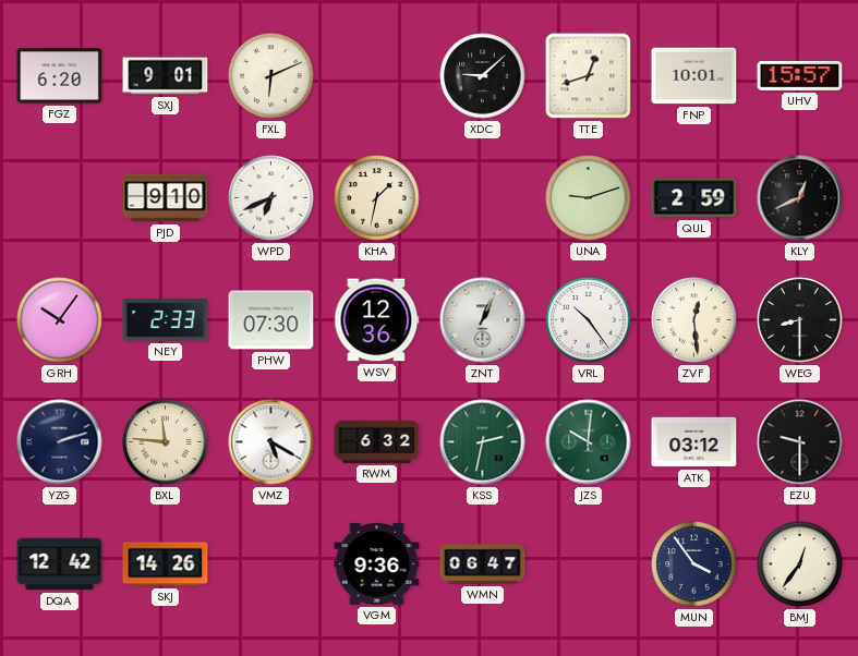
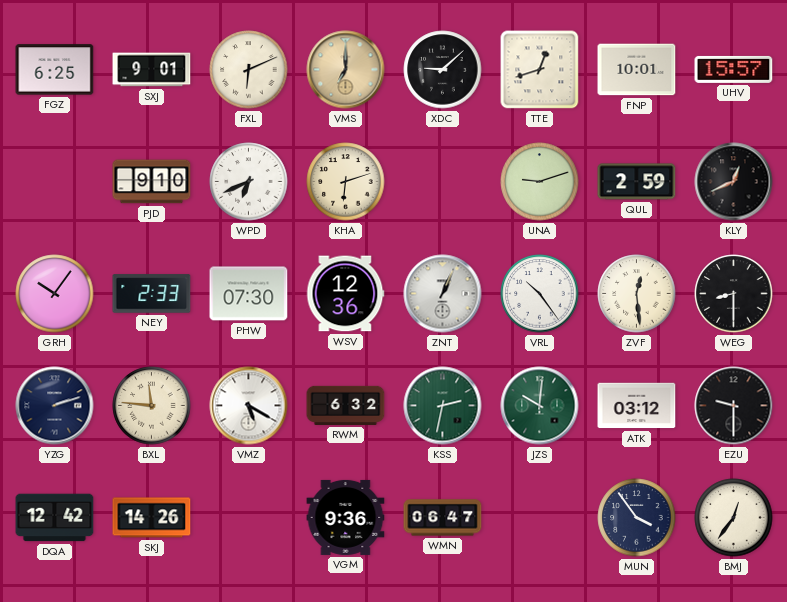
FGZ: 6:20 -> 6:25 (55, 70)
VMS: none -> 7:00 (346, 70)
KHA: 1:32 -> 6:12 (346, 182)
